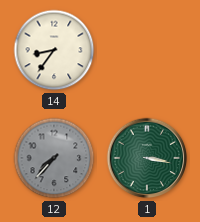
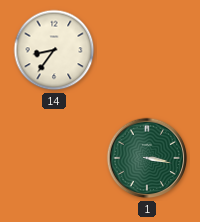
12: 7:37 -> none (54, 158)
